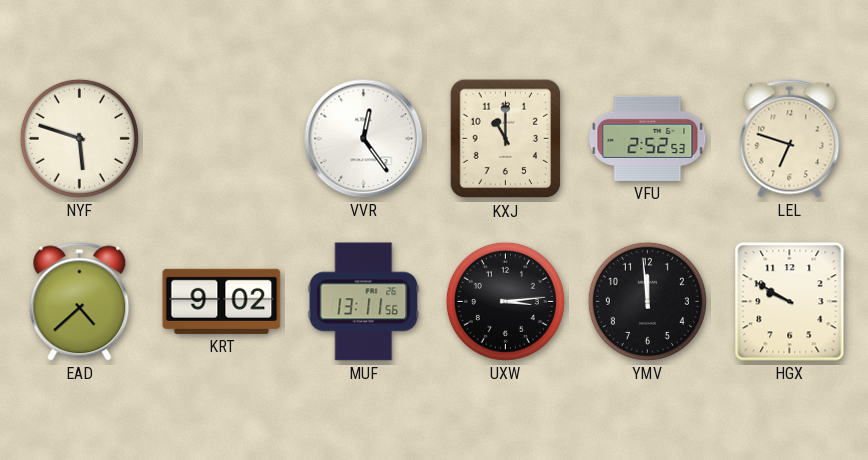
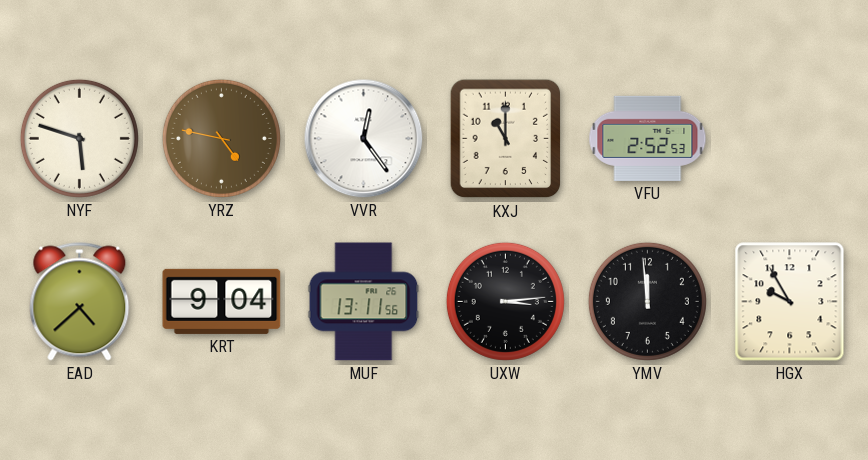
YRZ: none -> 4:47 (221, 138)
LEL: 6:48 -> none (790, 139)
KRT: 9:02 -> 9:04 (222, 301)
HGX: 9:50 -> 9:55 (790, 302)
